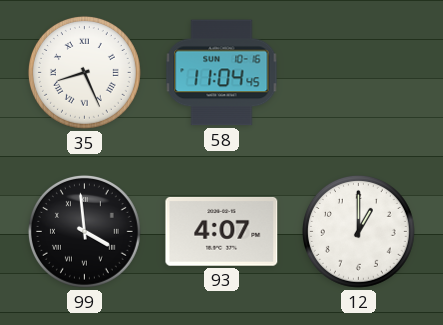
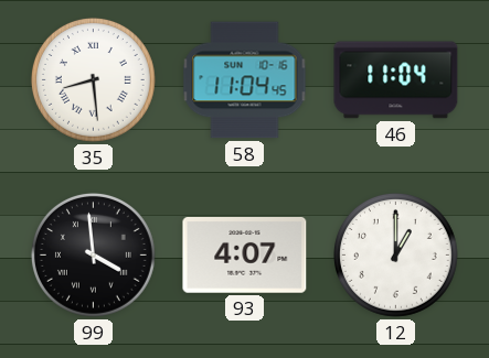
35: 8:26 -> 8:29 (93, 79)
46: none -> 11:04 (396, 80)
